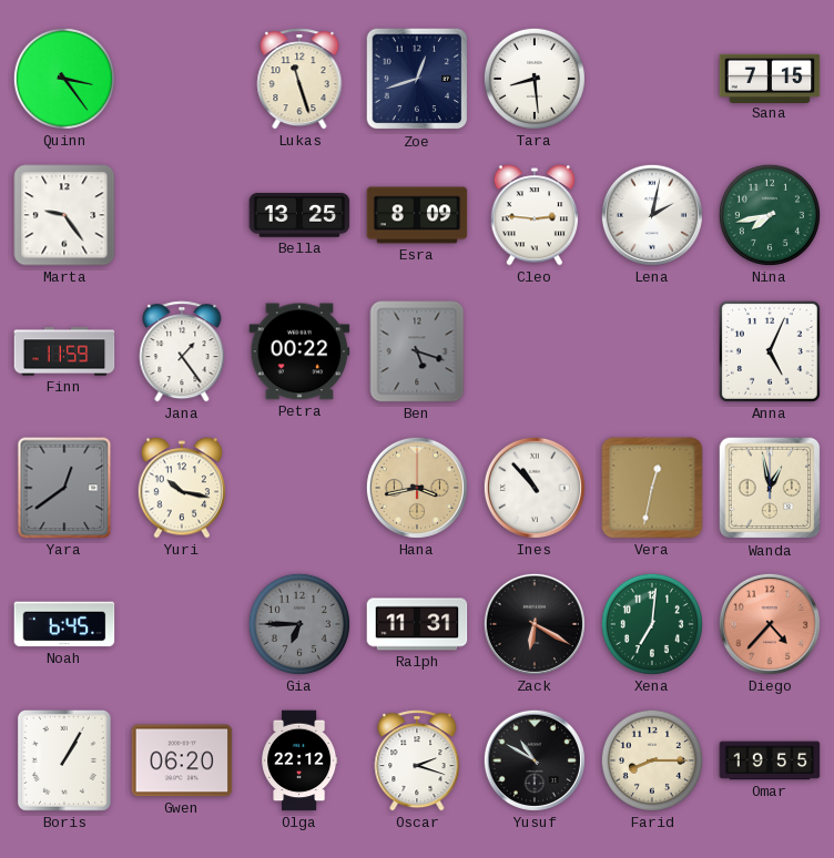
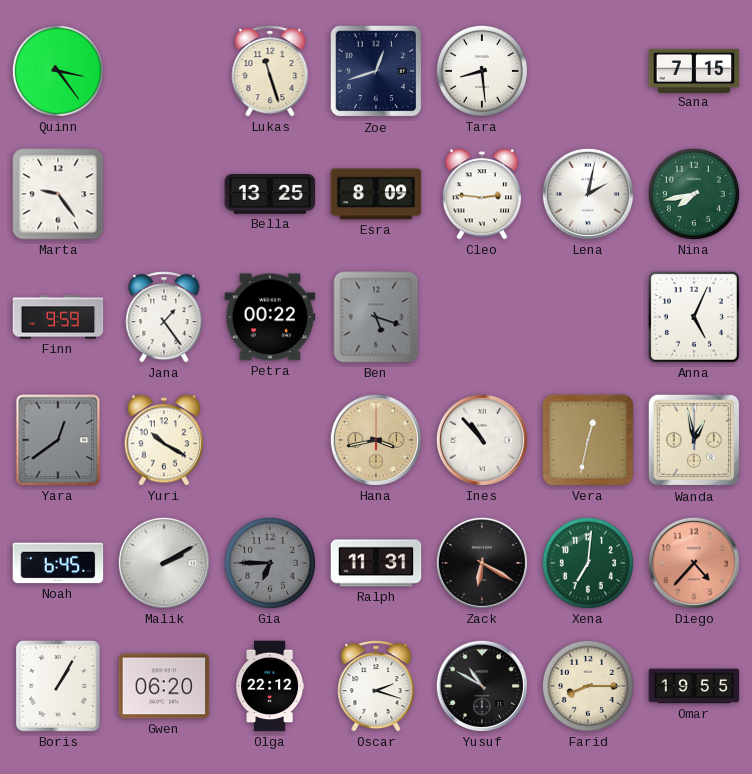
Finn: 11:59 -> 9:59 (58, 317)
Yuri: 10:17 -> 10:20 (164, 440)
Malik: none -> 2:10 (164, 563)
